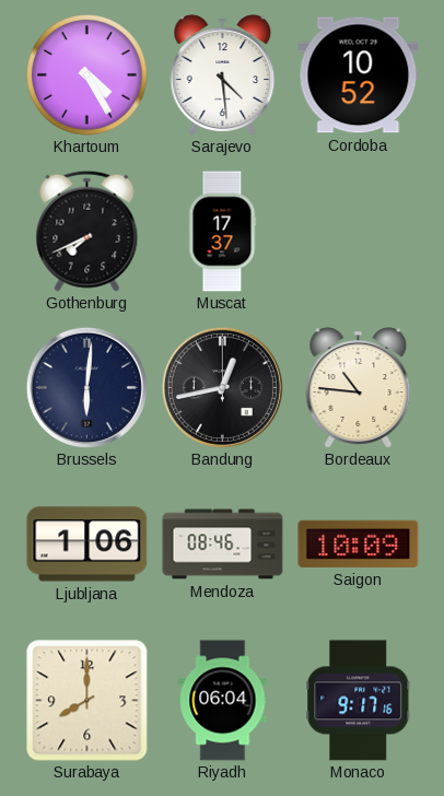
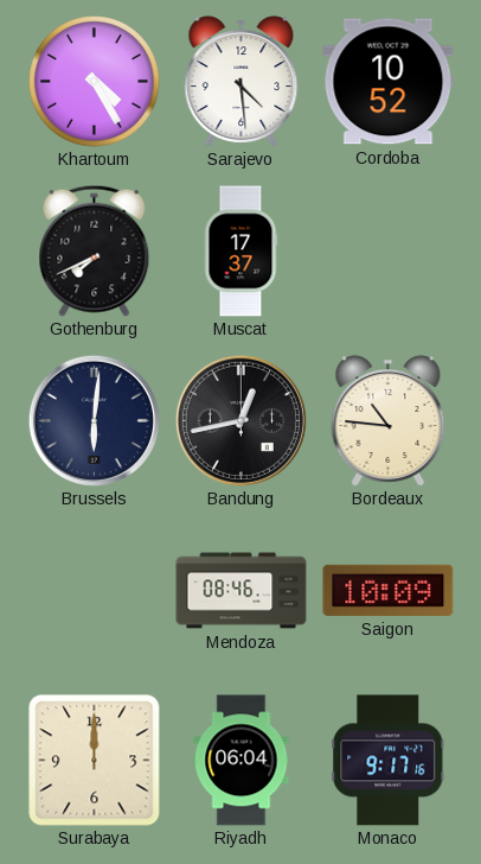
Ljubljana: 1:06 -> none (87, 545)
Surabaya: 8:00 -> 12:00 (95, 761)
